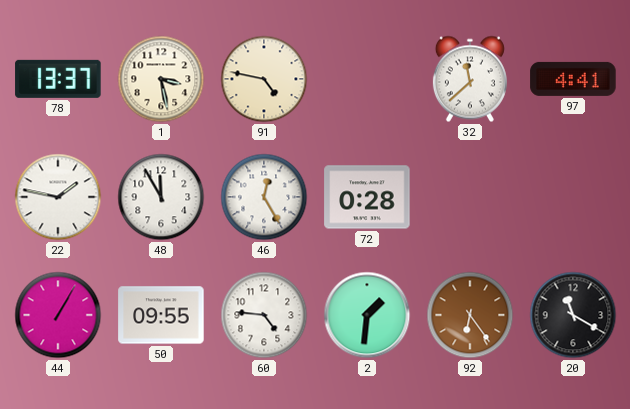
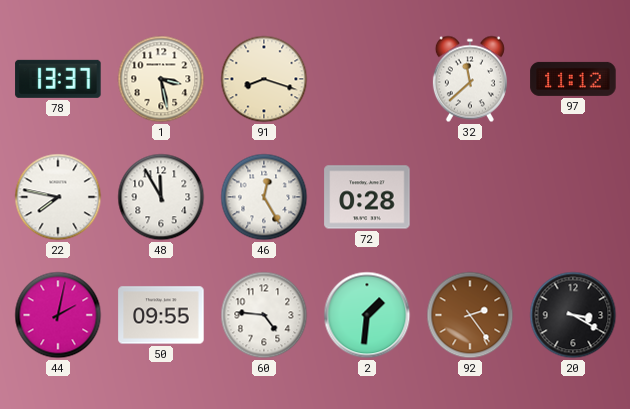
91: 4:47 -> 8:18 (264, 79)
97: 4:41 -> 11:12 (573, 79)
22: 1:47 -> 7:47 (58, 197)
44: 1:05 -> 2:02 (58, 315)
92: 6:24 -> 2:24 (470, 315)
20: 11:20 -> 3:20 (573, 315)
